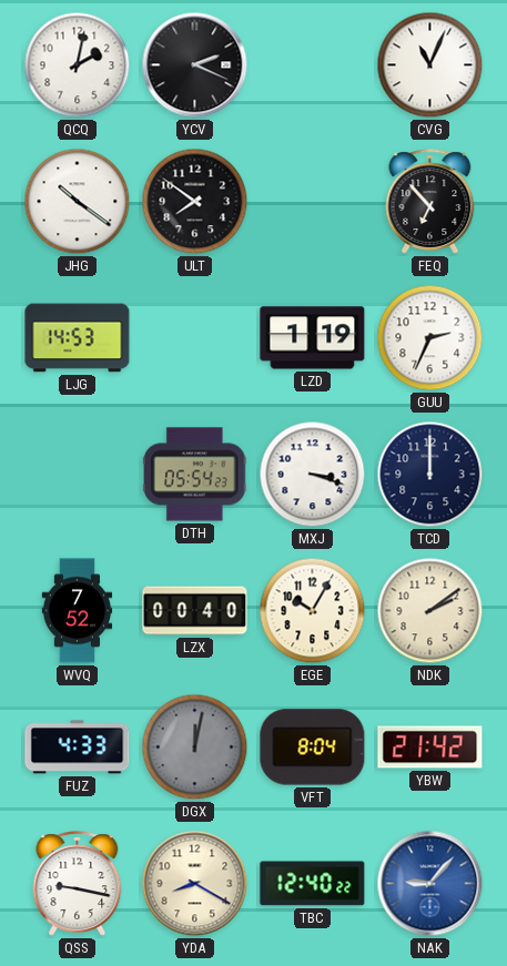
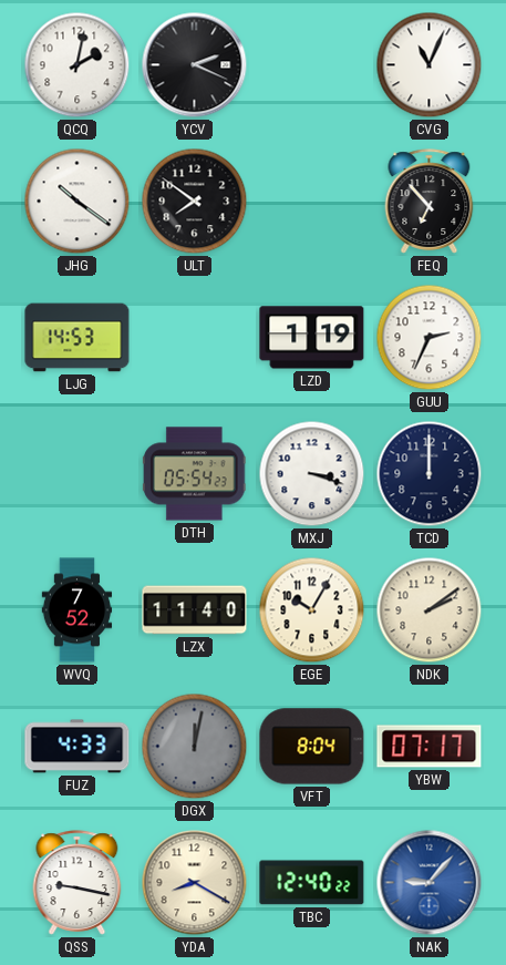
LZX: 00:40 -> 11:40 (195, 610)
YBW: 21:42 -> 07:17 (430, 747)
